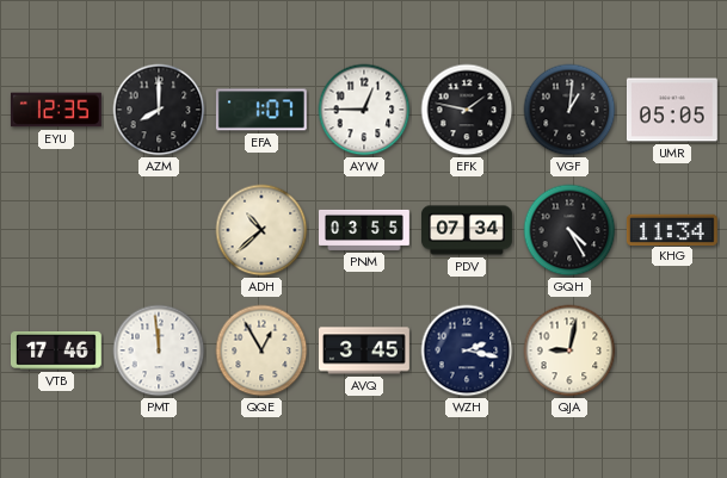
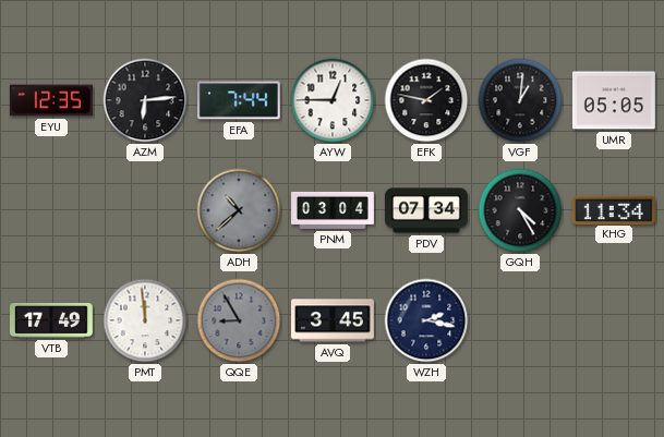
AZM: 8:00 -> 6:14 (145, 100)
EFA: 1:07 -> 7:44 (239, 100)
ADH dial: cream -> grey (239, 210)
PNM: 03:55 -> 03:04 (334, 210)
VTB: 17:46 -> 17:49 (51, 321)
QQE: 12:55 -> 8:55 (239, 320)
QQE dial: cream -> grey (239, 320)
QJA: 9:02 -> none (569, 350)
